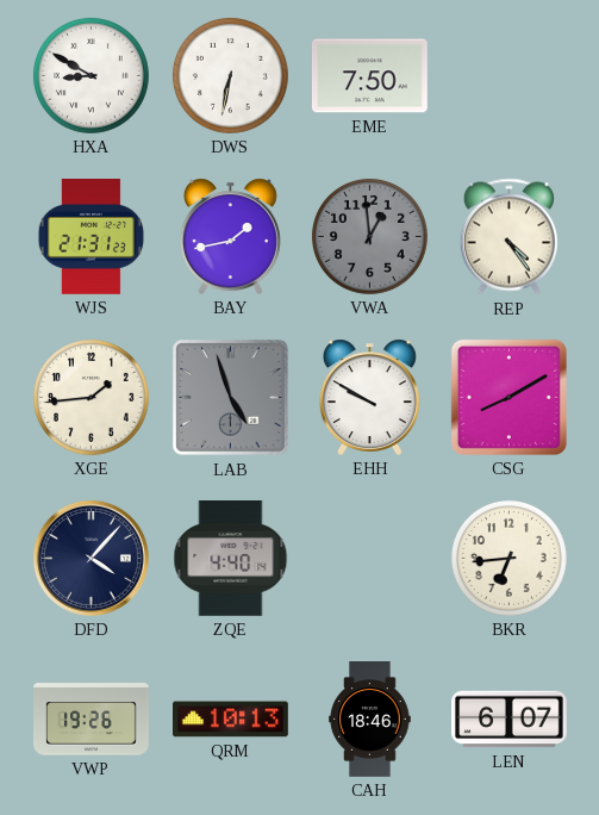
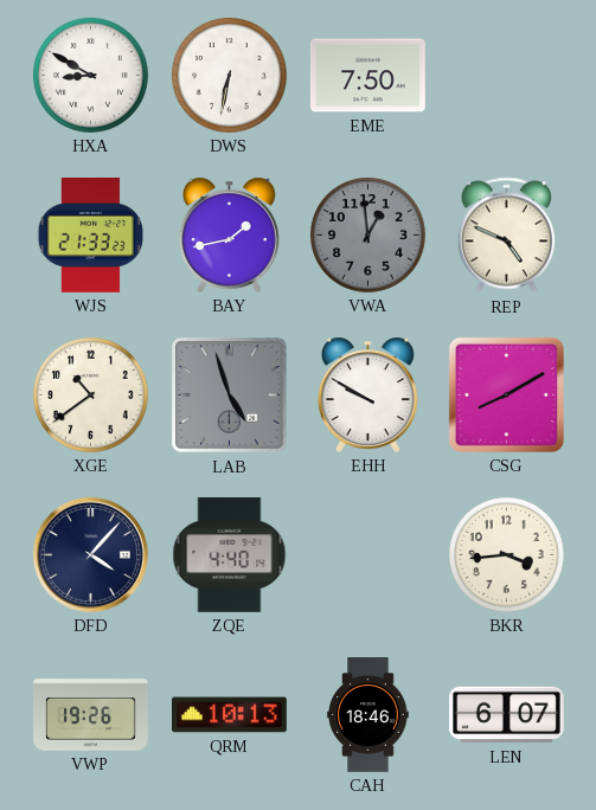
WJS: 21:31 -> 21:33 (91, 236)
REP: 4:24 -> 4:49 (506, 236)
XGE: 1:44 -> 10:39 (90, 394)
BKR: 6:44 -> 3:44 (506, 554)
